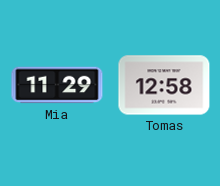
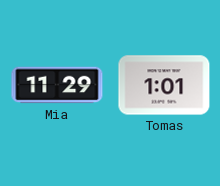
Tomas: 12:58 -> 1:01 (164, 85)
